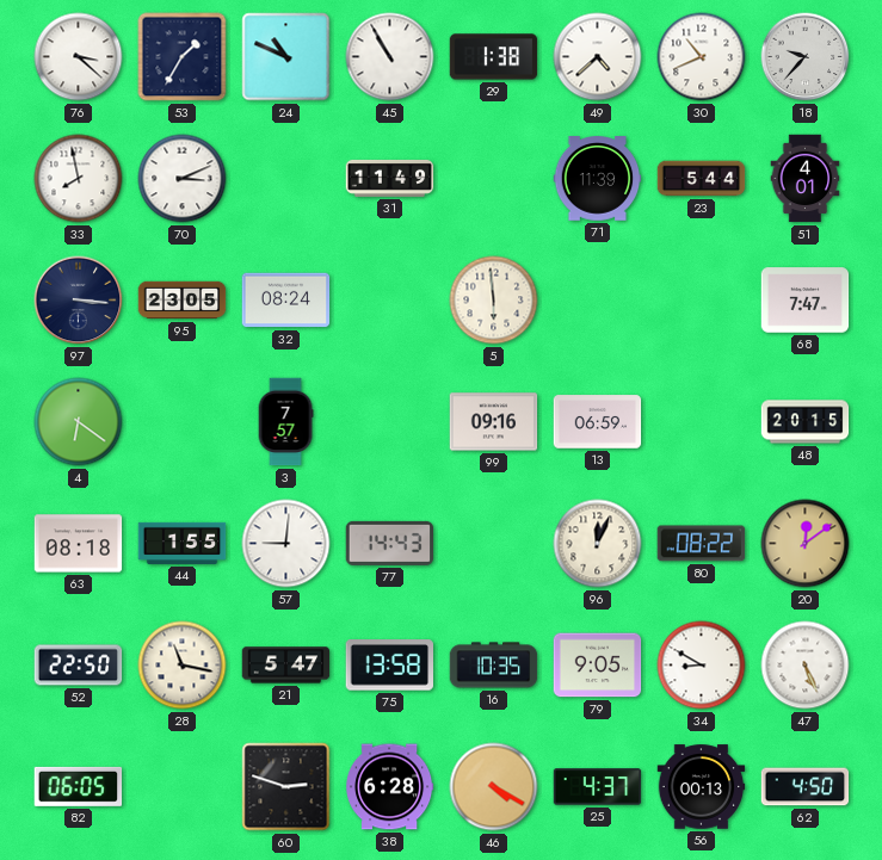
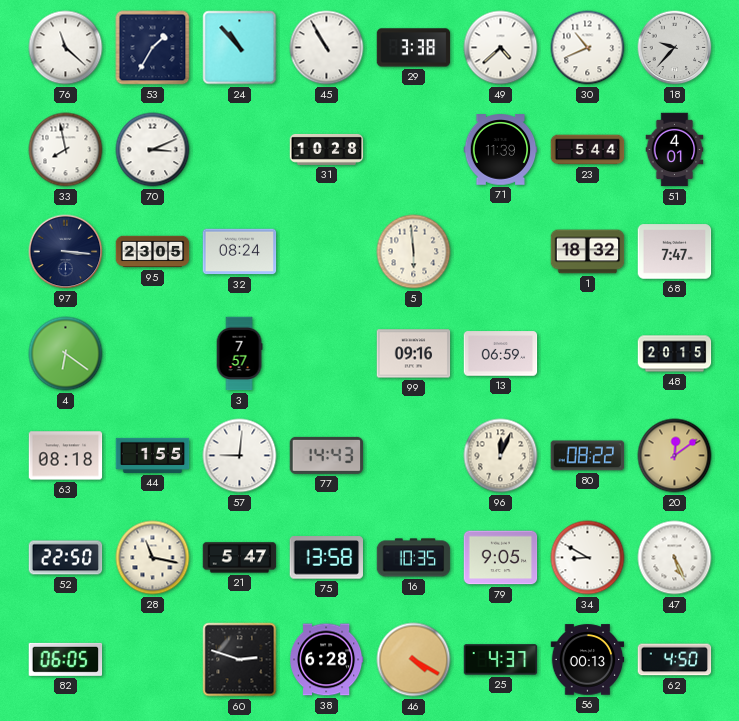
76: 3:22 -> 11:22 (66, 48)
24: 10:49 -> 10:53 (240, 48)
29: 1:38 -> 3:38 (414, 48)
31: 11:49 -> 10:28 (327, 149)
1: none -> 18:32 (588, 252)
